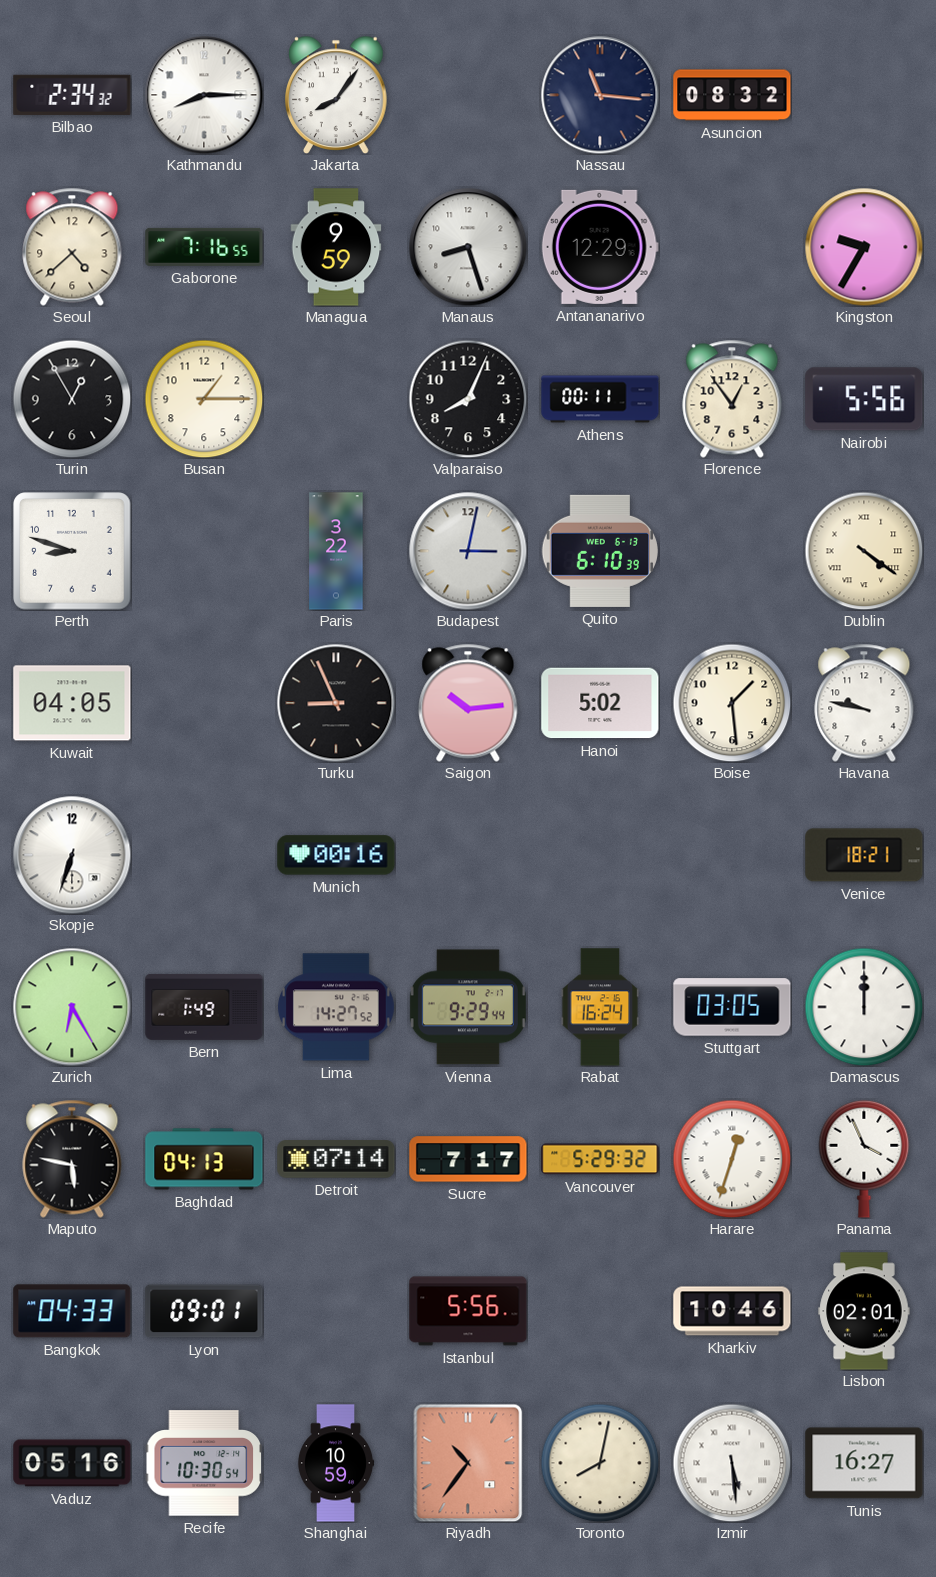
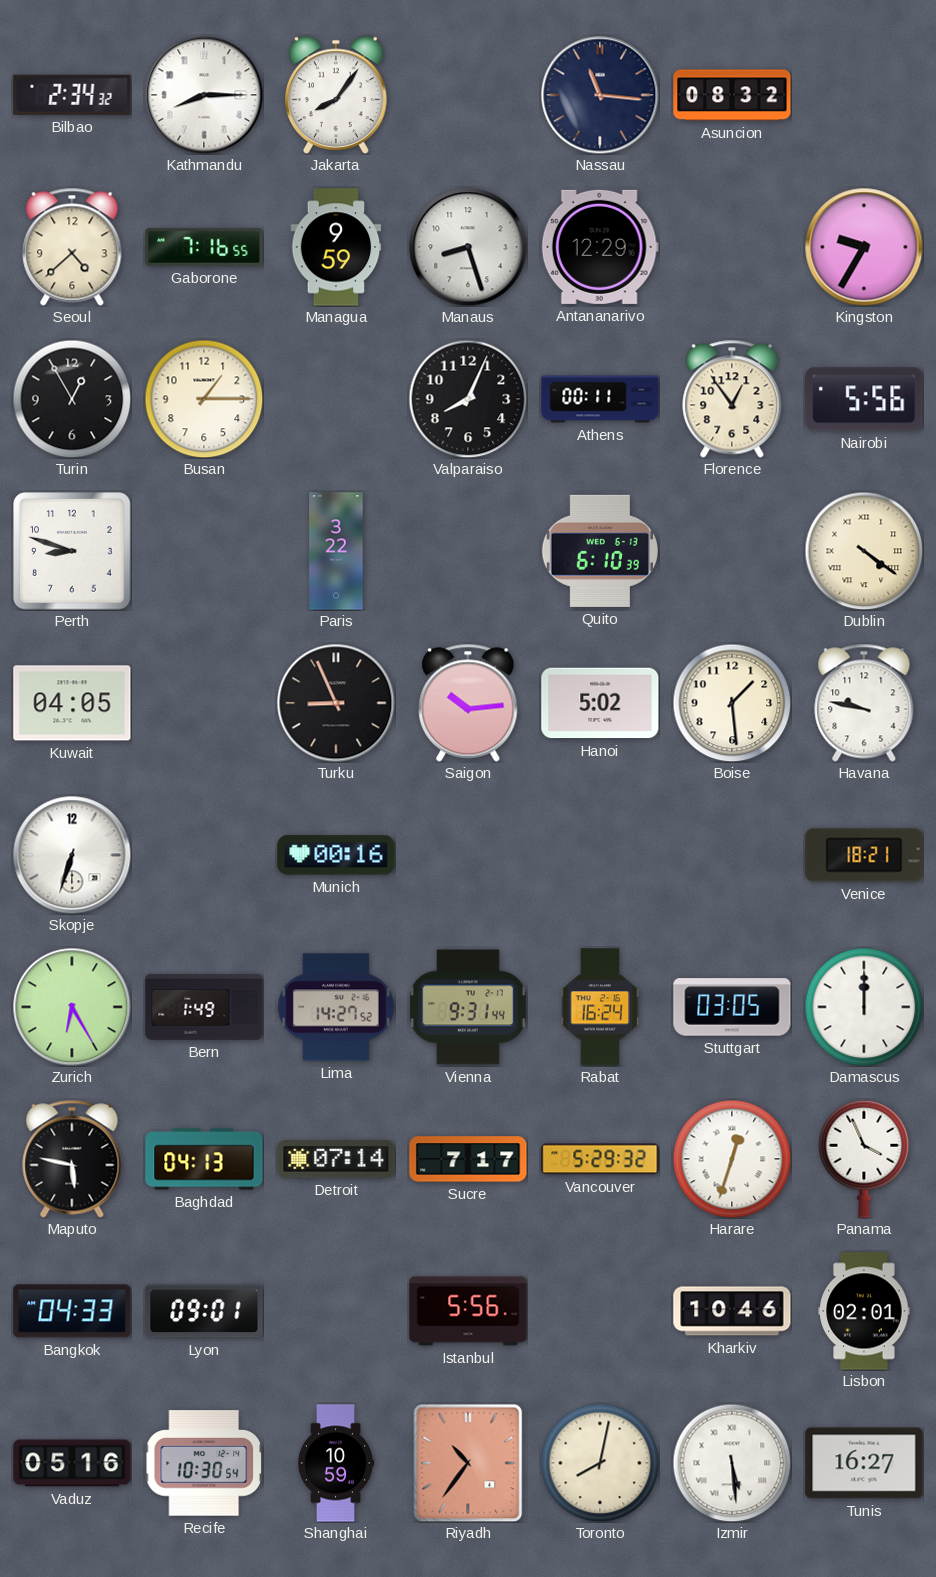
Budapest: 3:02 -> none (468, 551)
Vienna: 9:29 -> 9:31 (468, 1007)
